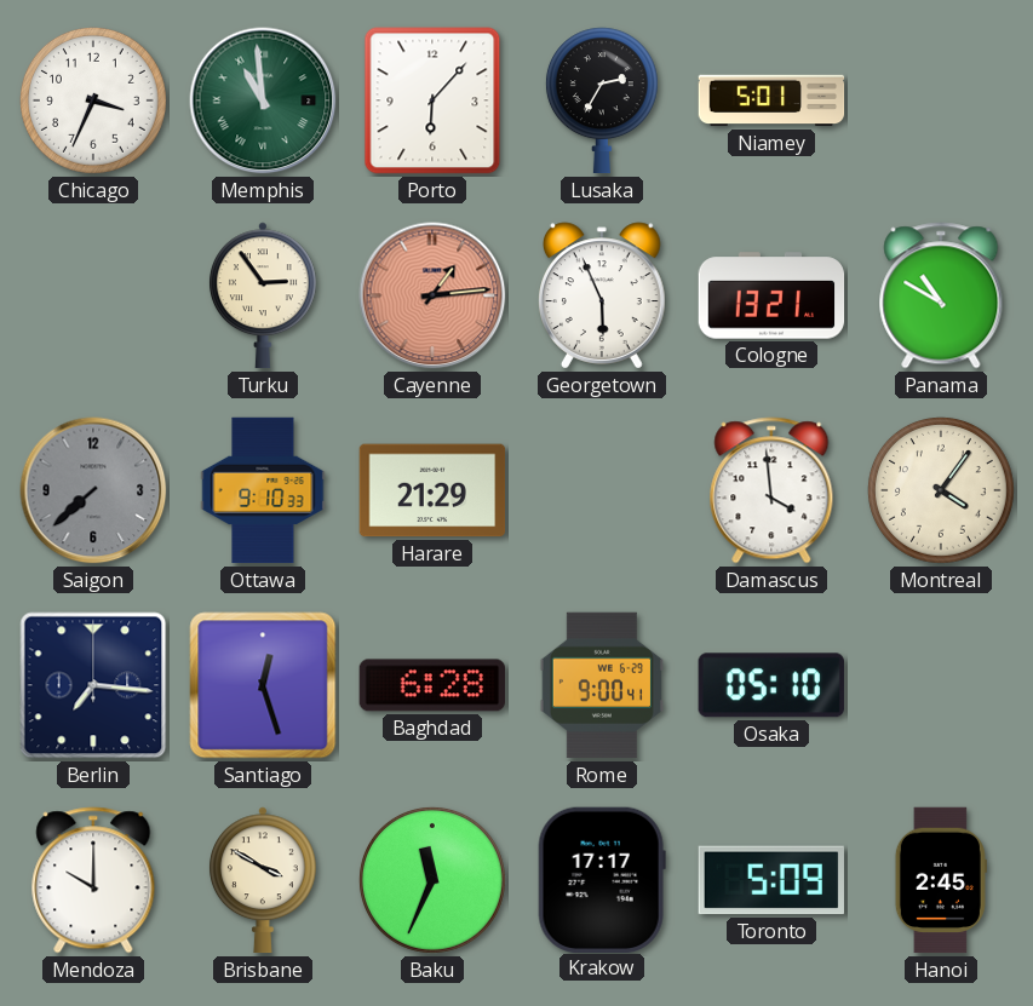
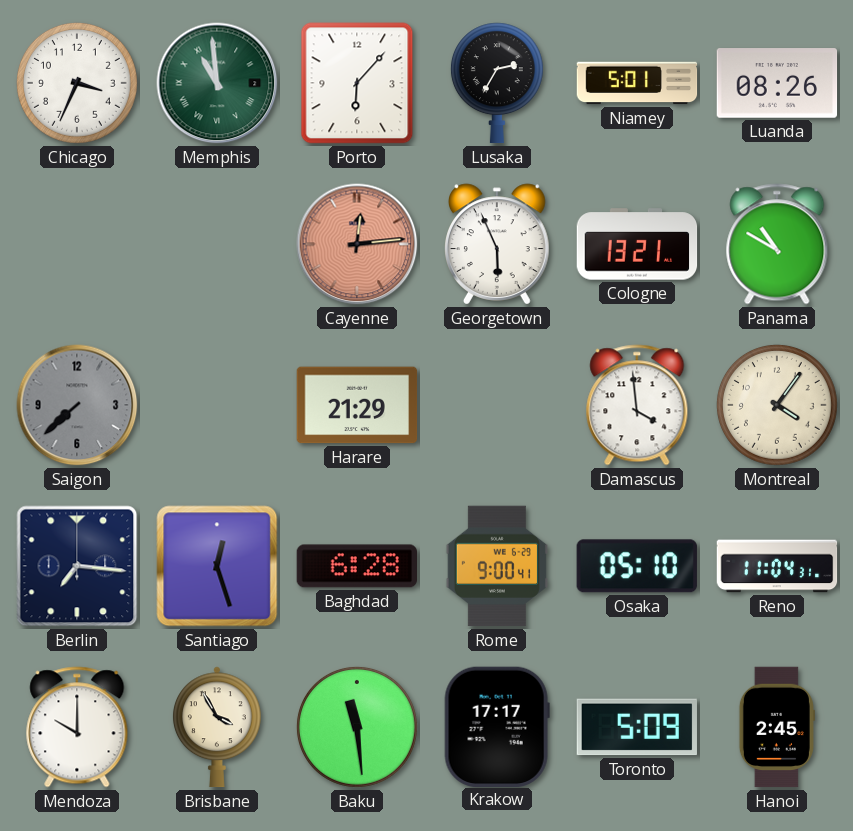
Luanda: none -> 08:26 (777, 83)
Turku: 2:54 -> none (263, 295)
Cayenne: 1:14 -> 12:14 (357, 244)
Ottawa: 9:10 -> none (263, 490)
Reno: none -> 11:04 (777, 566)
Brisbane: 3:50 -> 3:55 (217, 727)
Baku: 11:34 -> 11:29 (357, 727)
